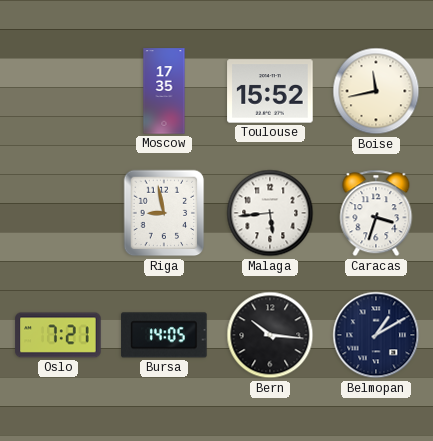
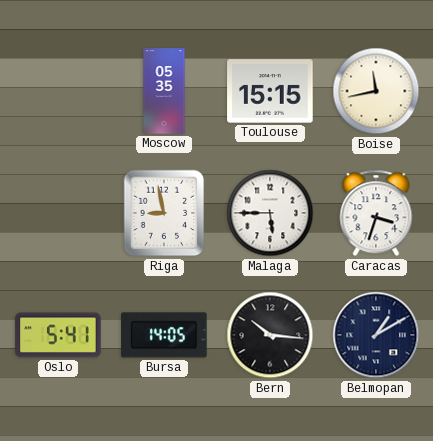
Moscow: 17:35 -> 05:35 (164, 91)
Toulouse: 15:52 -> 15:15 (270, 91)
Malaga: 5:44 -> 5:45 (270, 213)
Oslo: 7:21 -> 5:41 (58, 335)
